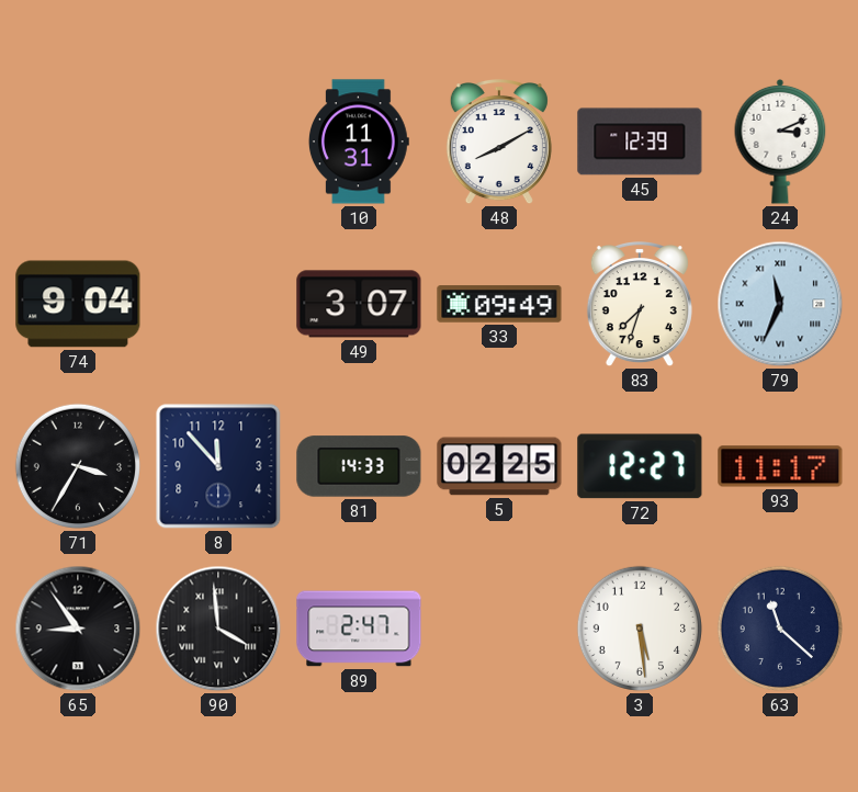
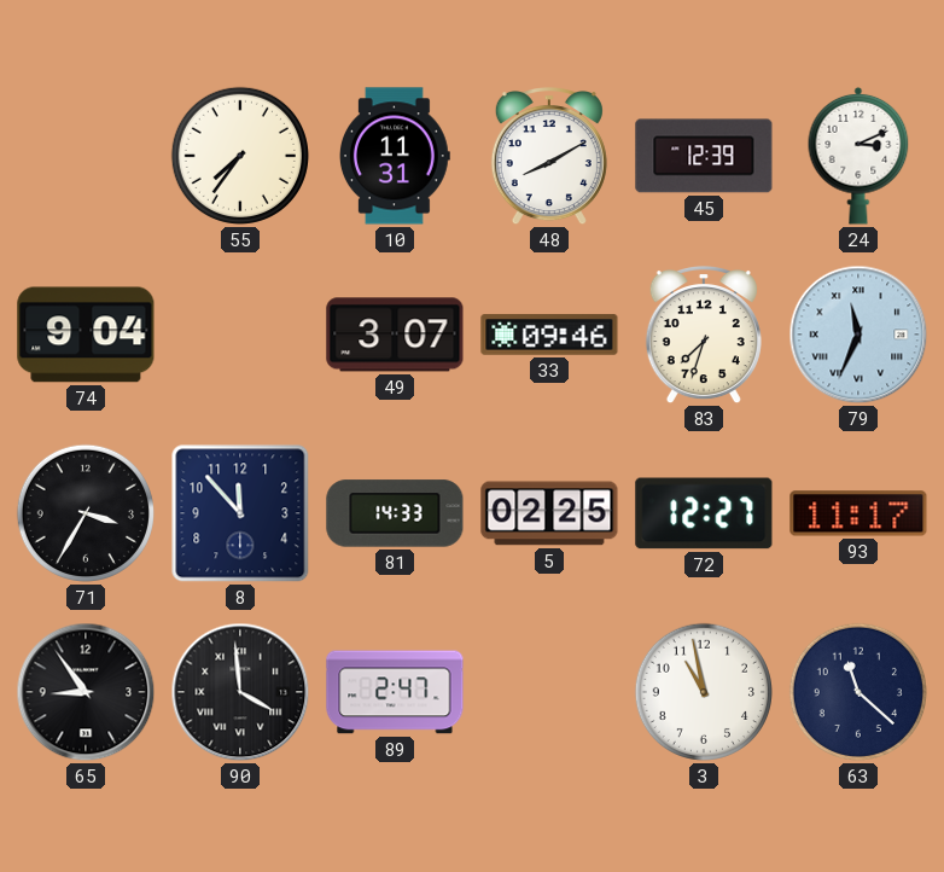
55: none -> 7:36 (240, 156)
33: 09:49 -> 09:46 (549, 335)
3: 5:29 -> 10:58 (704, 692)
